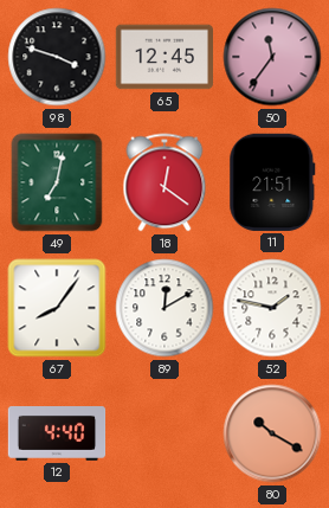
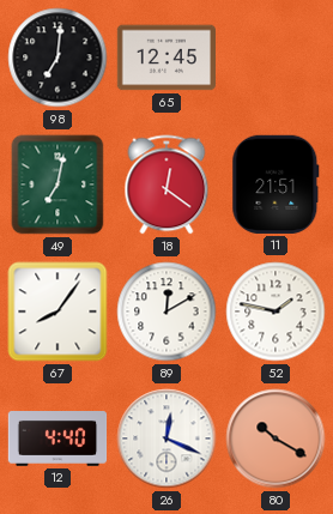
98: 3:48 -> 7:01 (57, 58)
50: 11:36 -> none (272, 57)
26: none -> 12:19 (166, 439)
